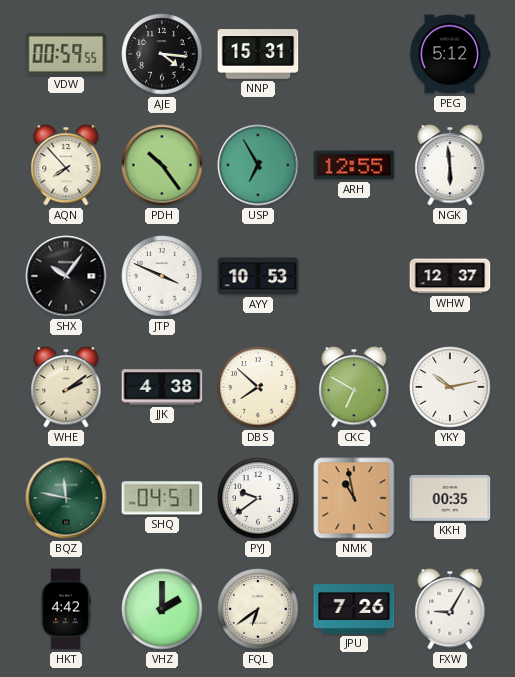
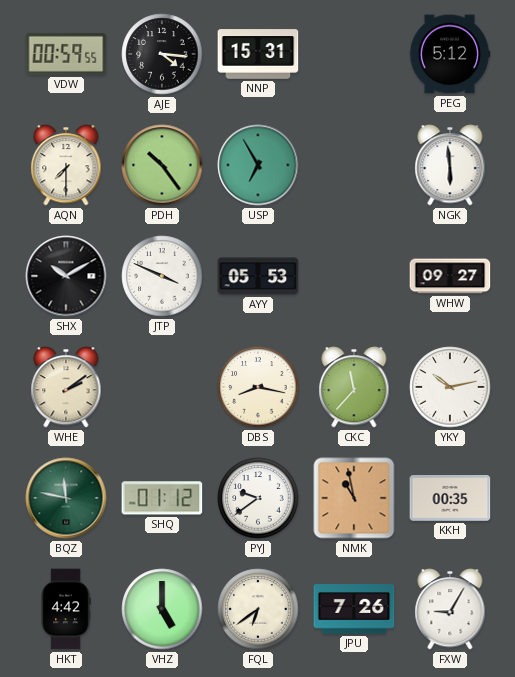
AQN: 7:53 -> 7:30 (66, 165)
ARH: 12:55 -> none (354, 165)
SHX: 10:06 -> 10:10 (66, 276)
AYY: 10:53 -> 05:53 (258, 276)
WHW: 12:37 -> 09:27 (450, 276)
JJK: 4:38 -> none (162, 387)
DBS: 7:52 -> 8:17 (258, 387)
CKC: 6:50 -> 11:37 (354, 387)
SHQ: 04:51 -> 01:12 (162, 498)
VHZ: 2:00 -> 5:00 (162, 609)
